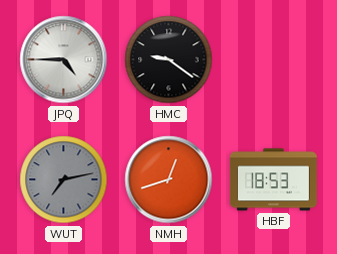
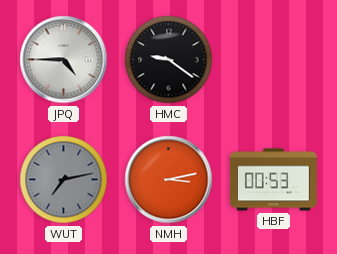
NMH: 12:42 -> 3:13 (169, 180)
HBF: 18:53 -> 00:53 (273, 180)
